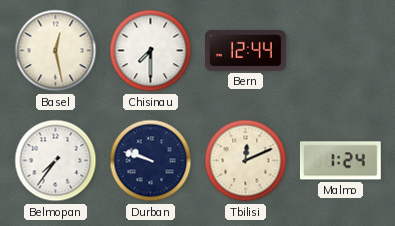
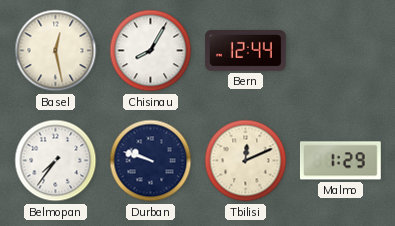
Chisinau: 7:30 -> 8:05 (151, 51)
Malmo: 1:24 -> 1:29 (340, 161)
